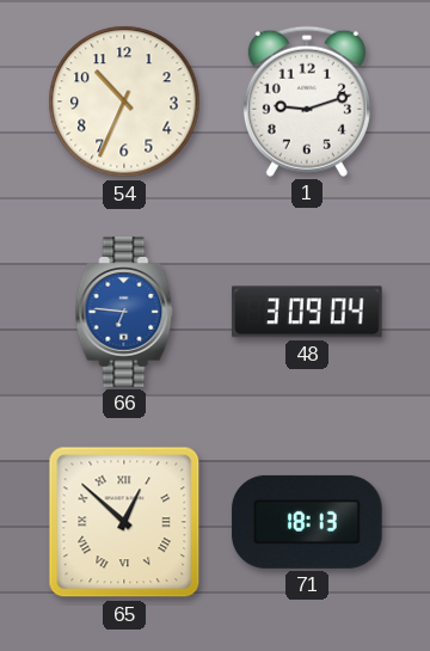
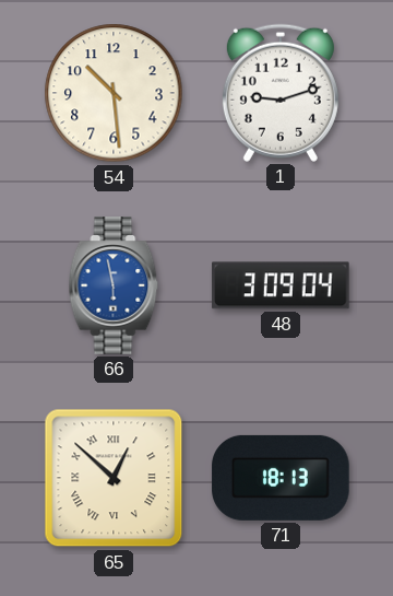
54: 10:34 -> 10:29 (114, 93)
66: 6:46 -> 5:58 (114, 285)
